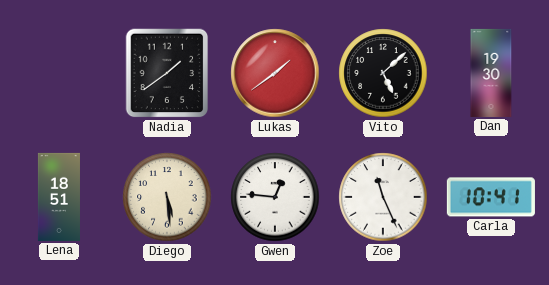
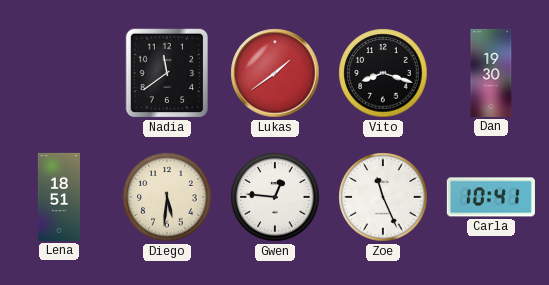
Nadia: 1:39 -> 11:39 (167, 73)
Vito: 5:08 -> 8:18 (383, 73)
Diego: 5:29 -> 5:31 (167, 197)
